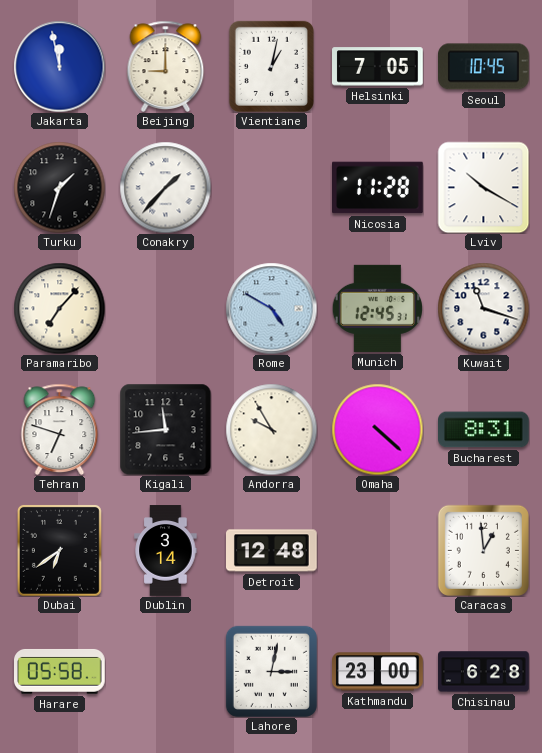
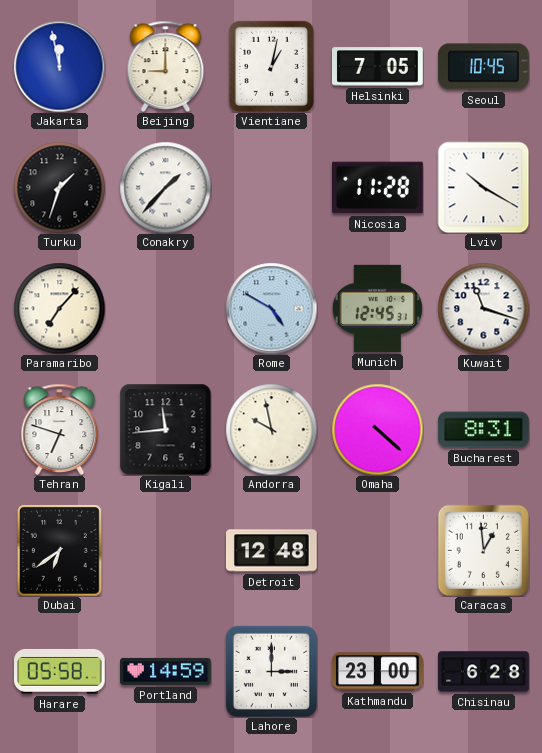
Andorra: 9:55 -> 9:58 (271, 429)
Dublin: 3:14 -> none (166, 551)
Portland: none -> 14:59 (166, 671)
Lahore: 3:02 -> 3:00 (271, 671)
